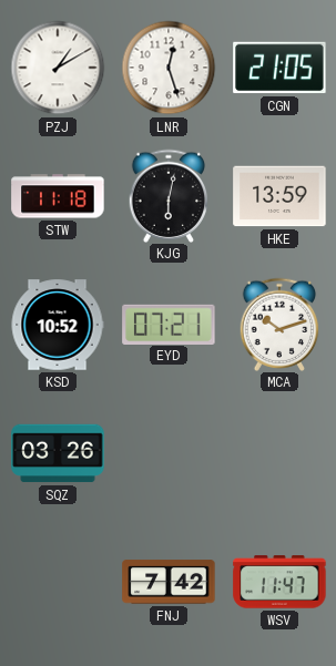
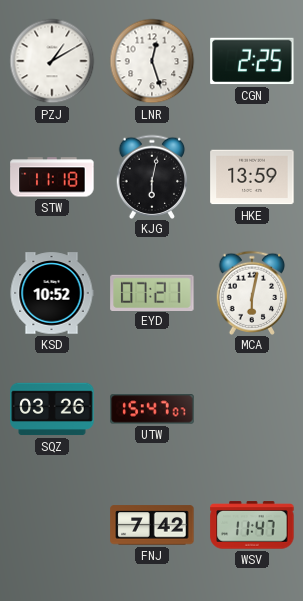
CGN: 21:05 -> 2:25 (252, 61)
MCA: 10:12 -> 6:02 (252, 292)
UTW: none -> 15:47 (152, 409)
